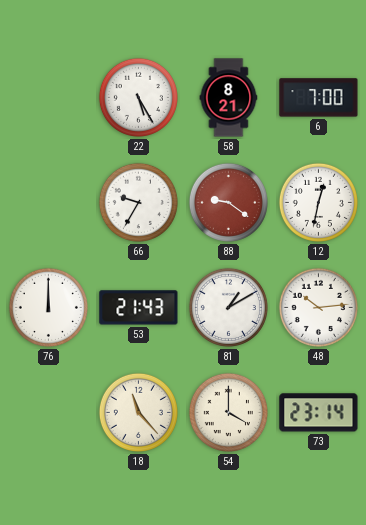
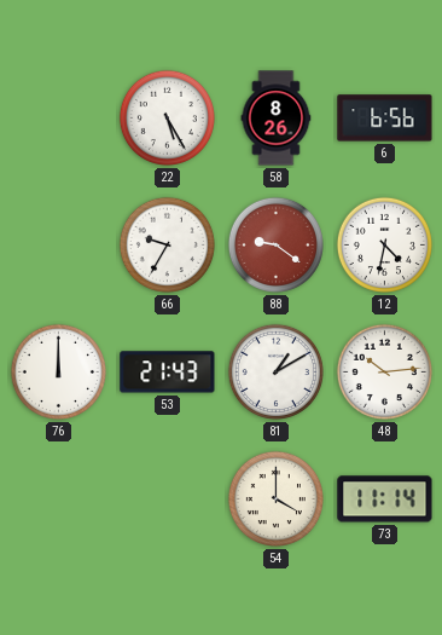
58: 8:21 -> 8:26 (277, 119)
6: 7:00 -> 6:56 (385, 119)
12: 12:32 -> 4:32 (384, 244)
18: 11:23 -> none (138, 412)
73: 23:14 -> 11:14 (385, 500)
